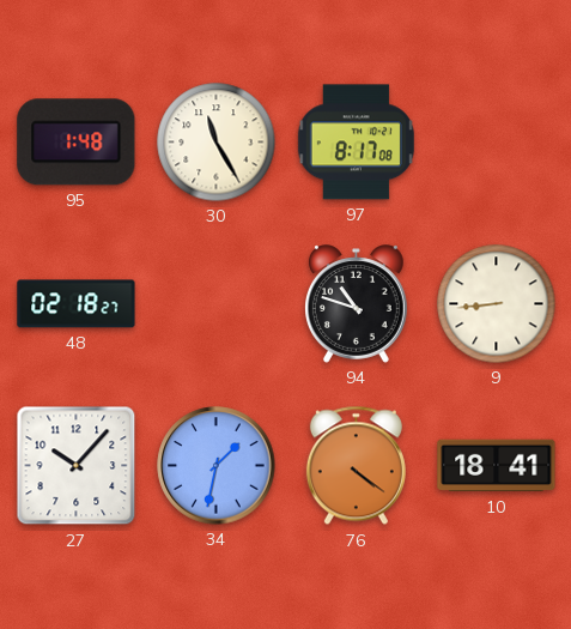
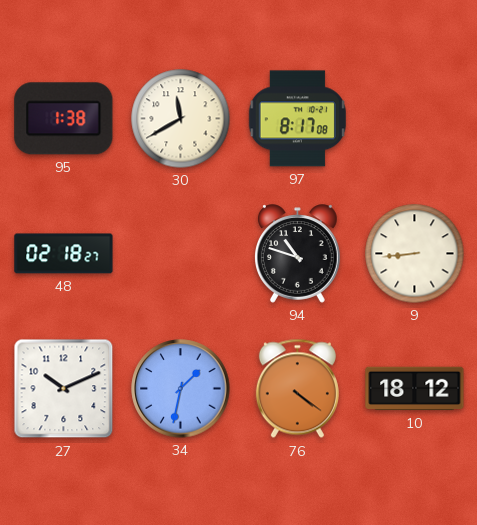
95: 1:48 -> 1:38 (64, 119)
30: 11:25 -> 11:40 (181, 119)
27: 10:07 -> 10:11 (64, 389)
10: 18:41 -> 18:12 (415, 389)
